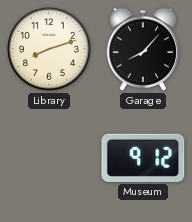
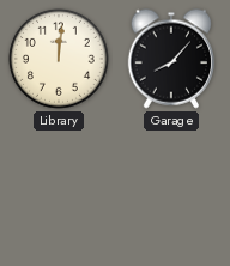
Library: 8:12 -> 12:01 (59, 59)
Museum: 9:12 -> none (143, 158)
